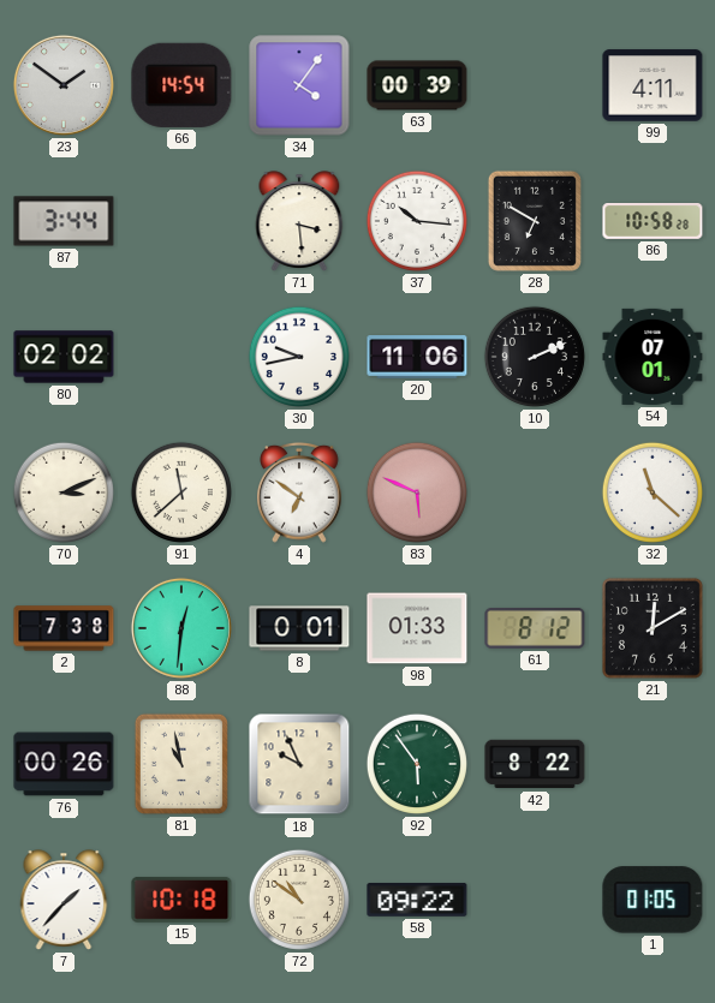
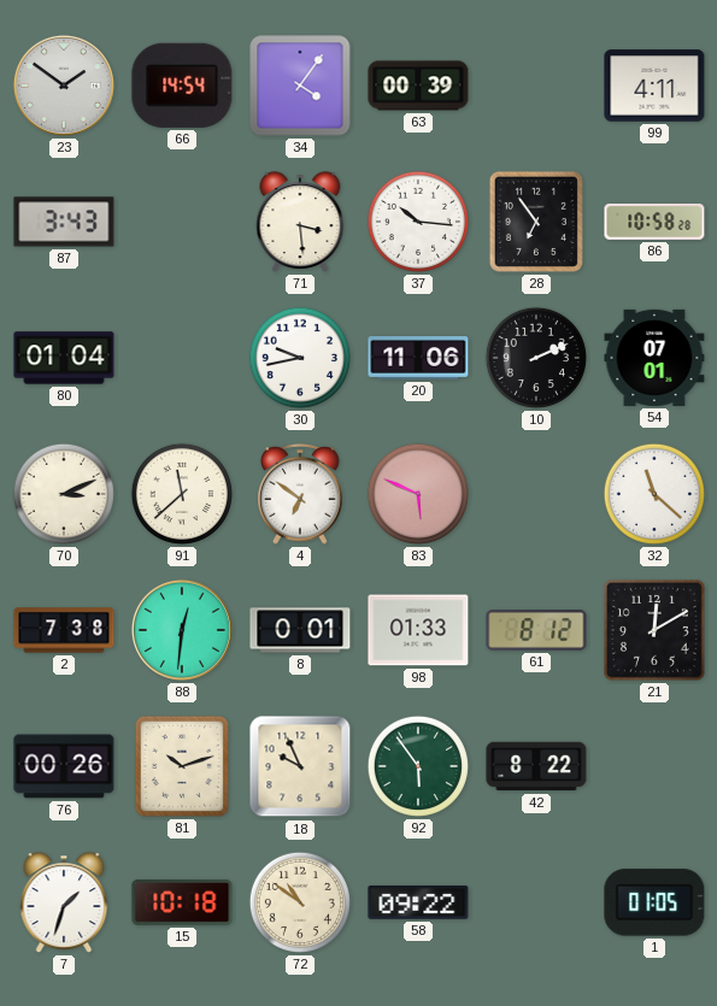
87: 3:44 -> 3:43 (64, 222)
28: 6:50 -> 6:54 (536, 222)
80: 02:02 -> 01:04 (64, 358)
81: 10:58 -> 10:12 (182, 766)
7: 1:37 -> 1:33 (64, 902)
